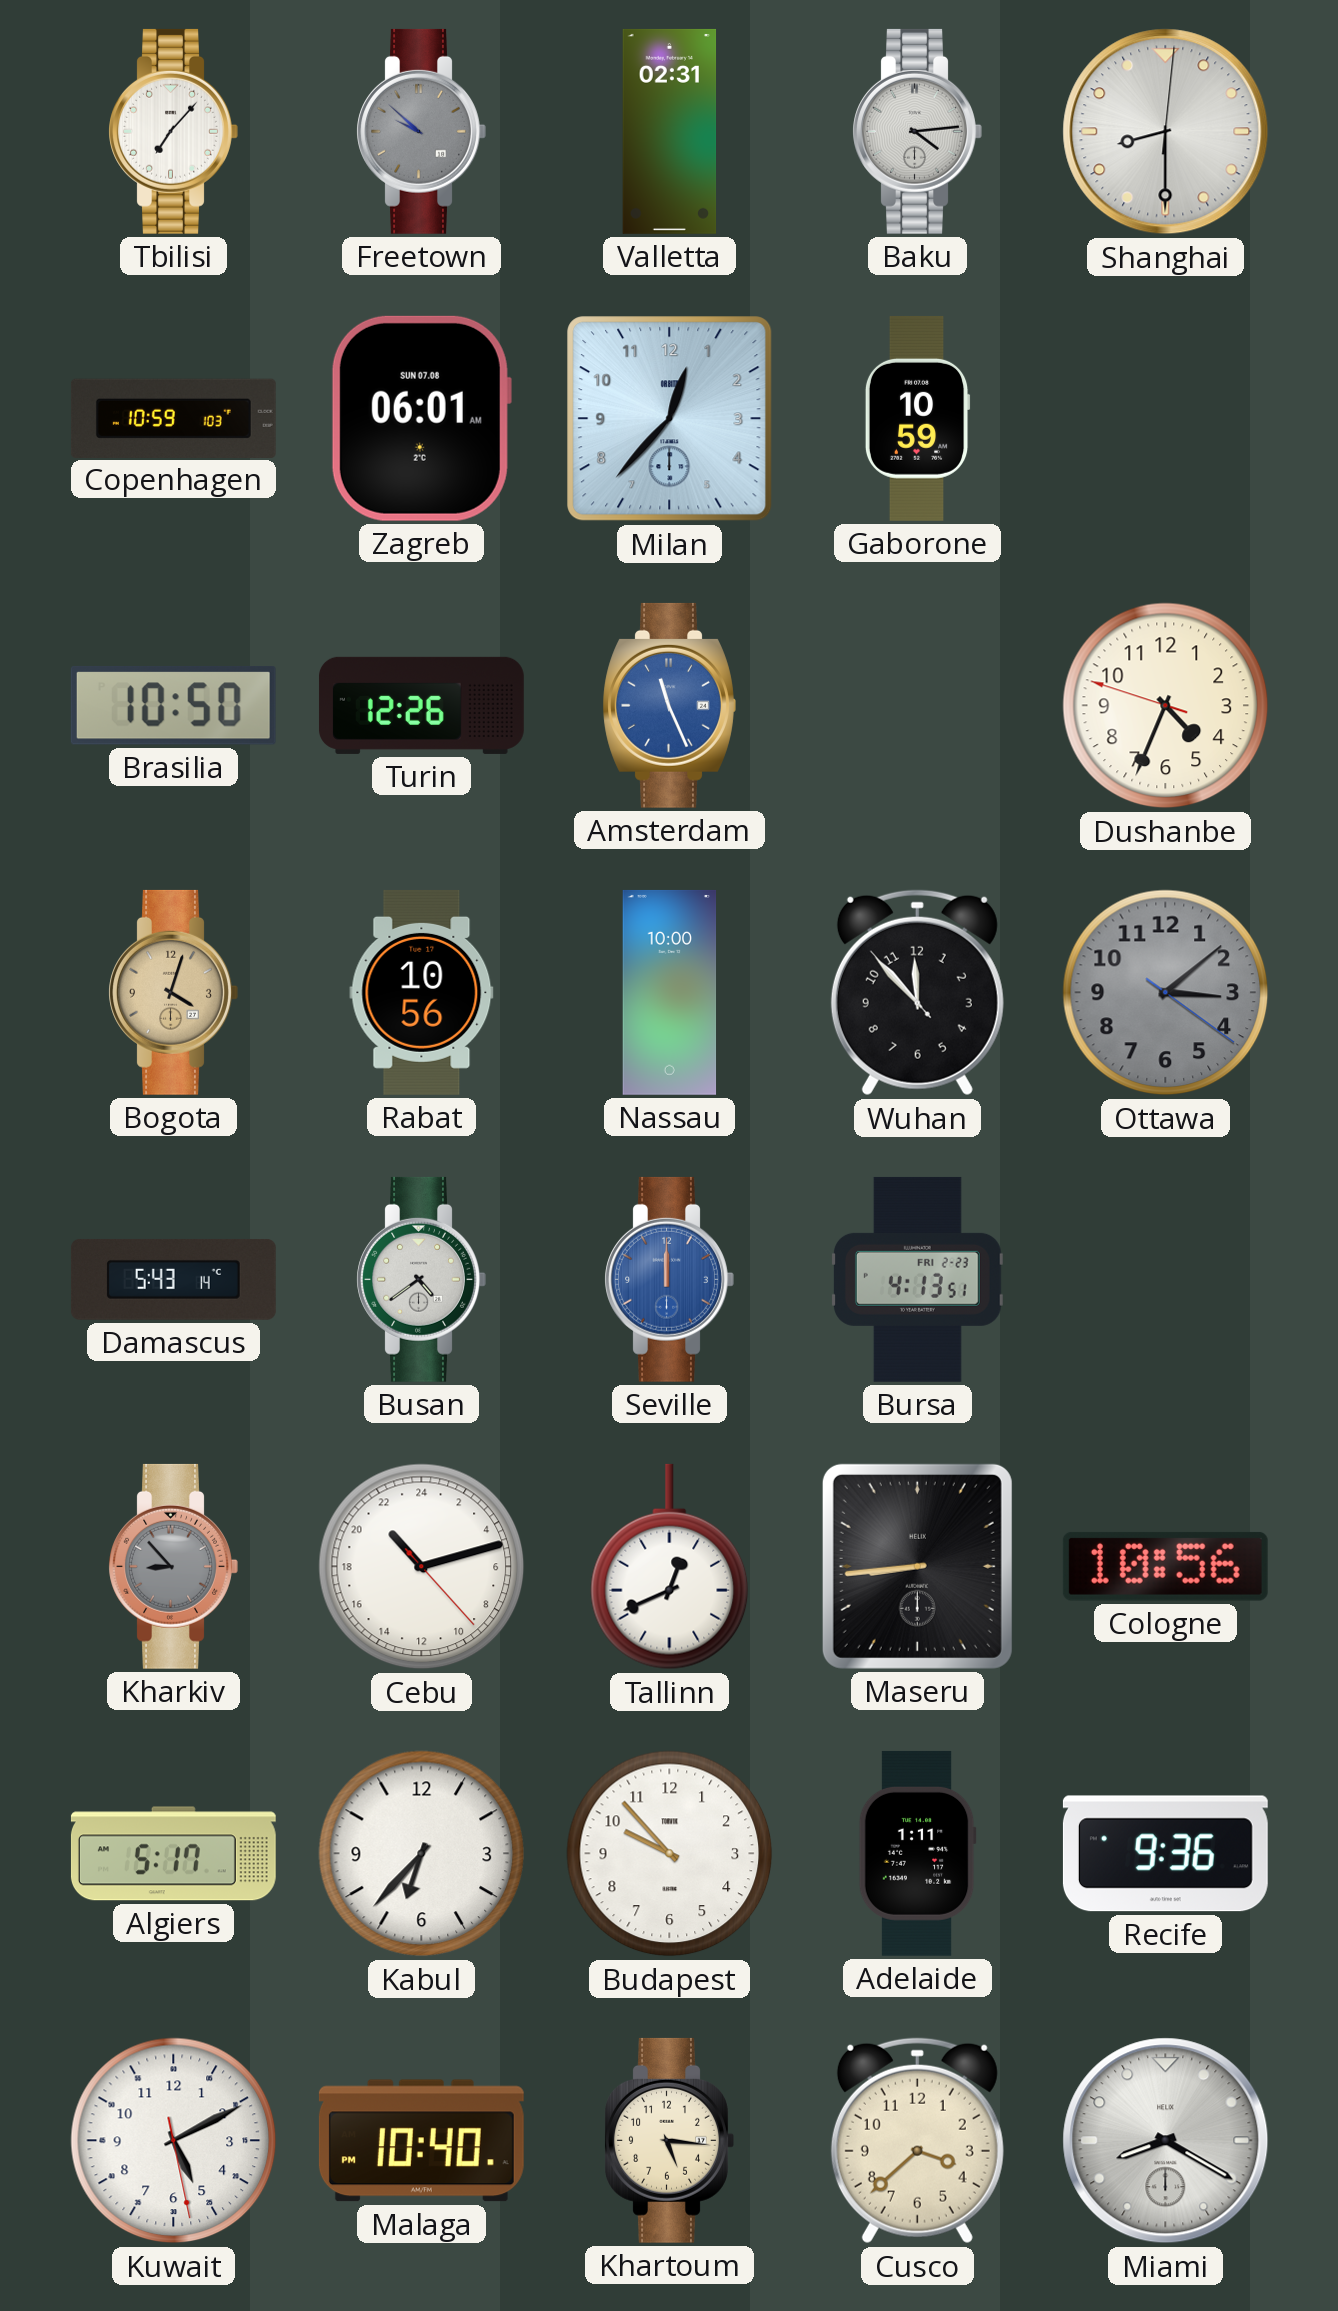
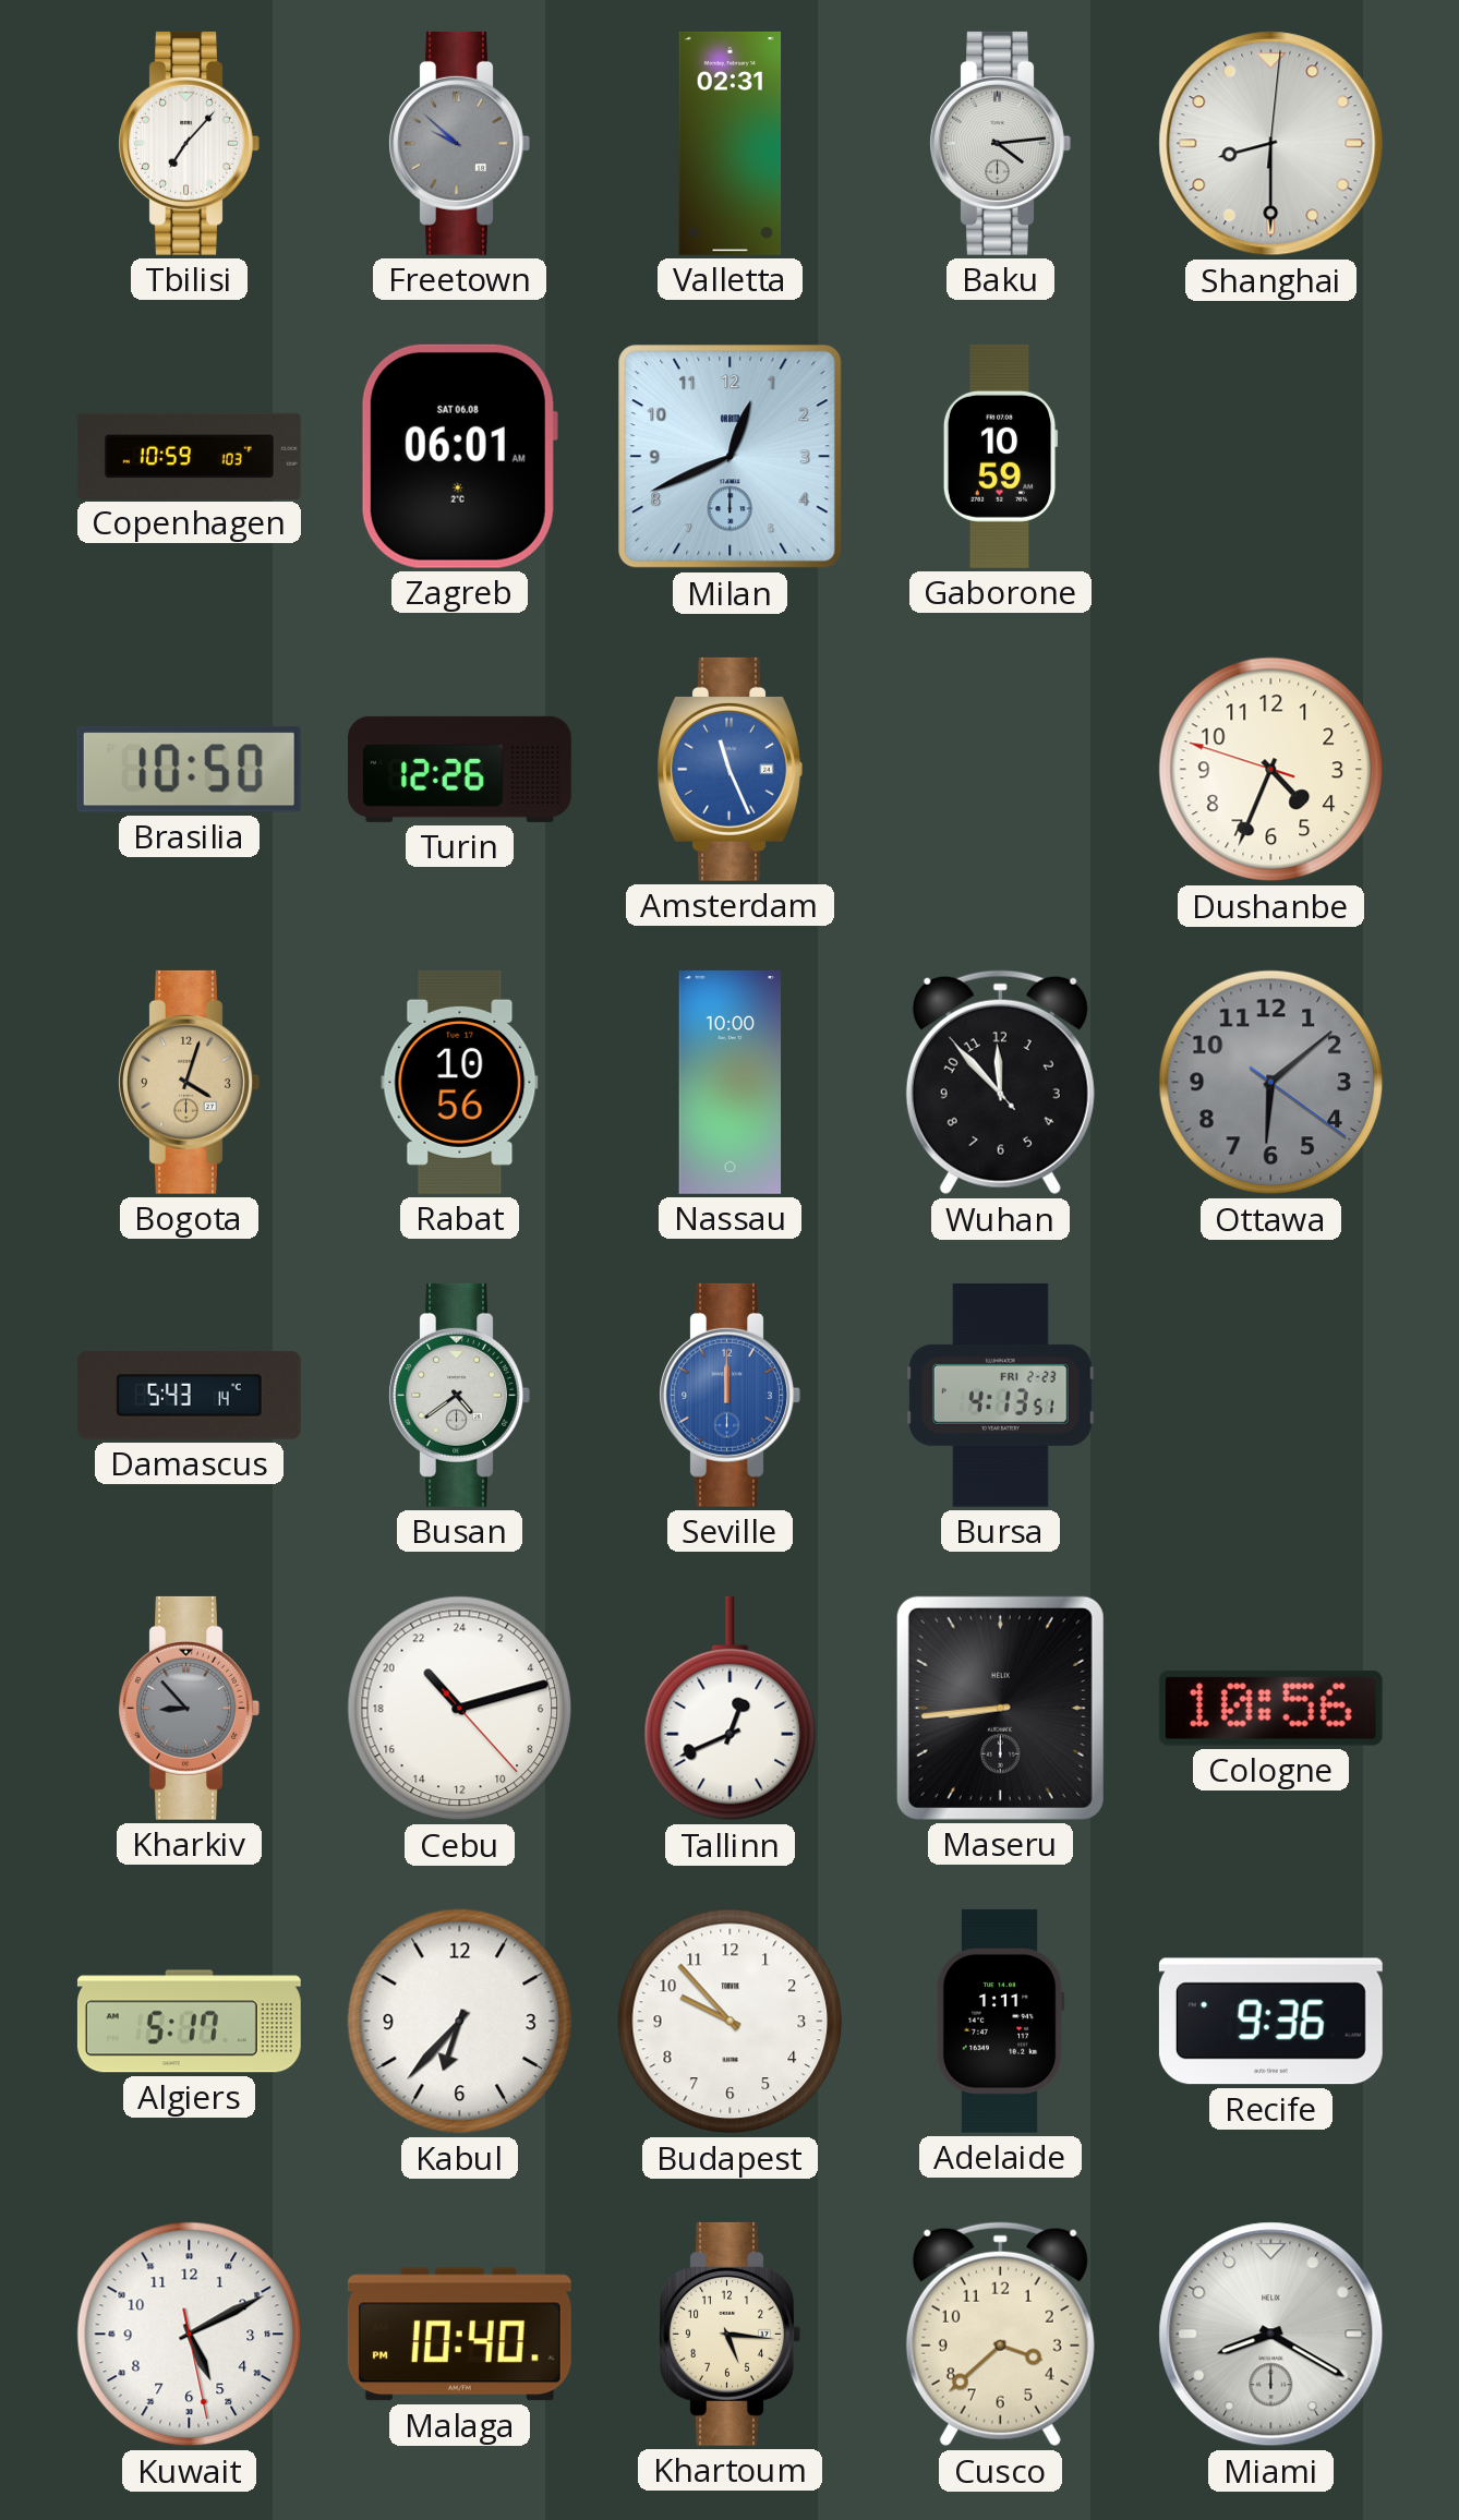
Zagreb date: SUN 07.08 -> SAT 06.08 (459, 456)
Milan: 12:37 -> 12:41 (731, 457)
Ottawa: 3:08 -> 6:08 (1271, 1083)
